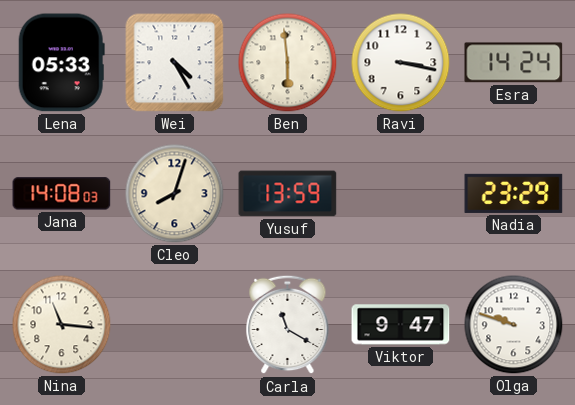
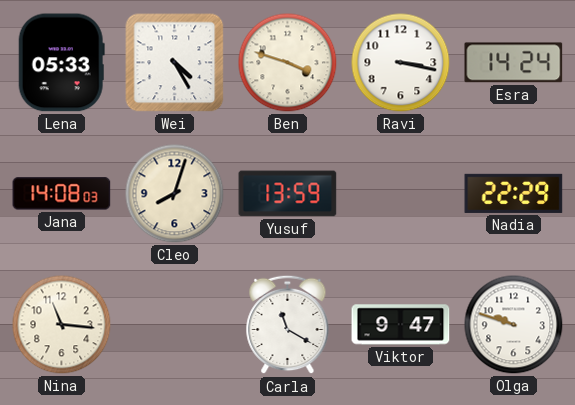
Ben: 5:59 -> 3:48 (288, 63)
Nadia: 23:29 -> 22:29 (514, 193)
